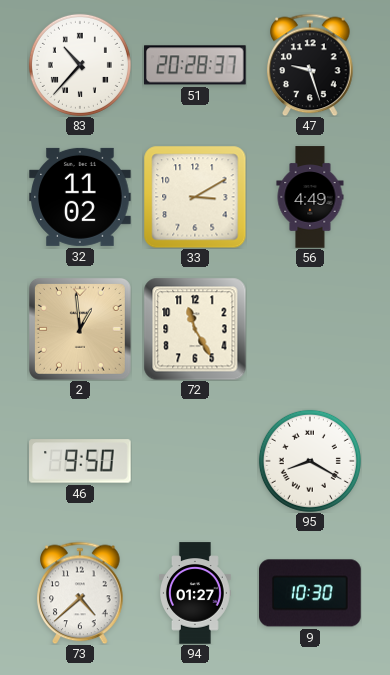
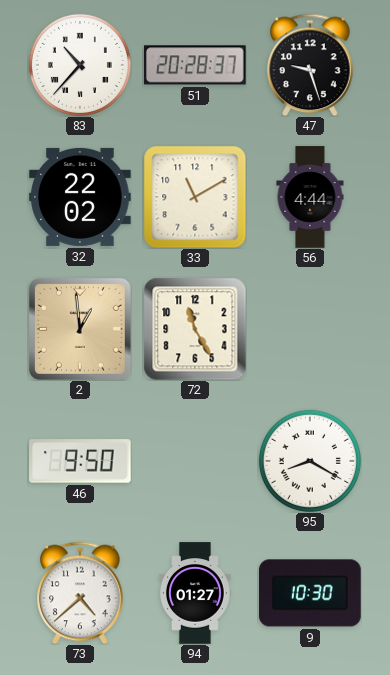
32: 11:02 -> 22:02 (80, 197)
33: 3:10 -> 11:10 (195, 197)
56: 4:49 -> 4:44 (310, 197)
